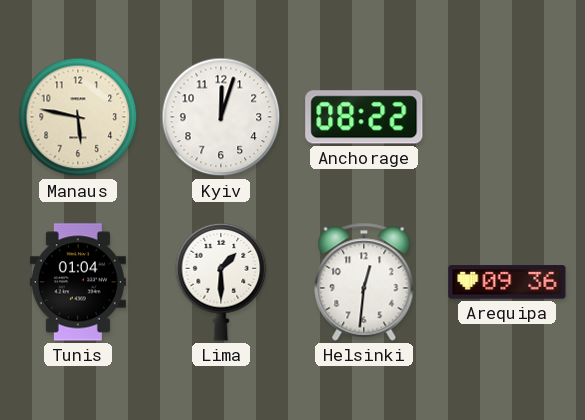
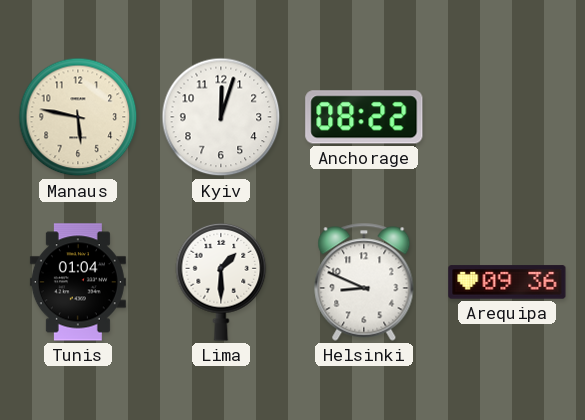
Helsinki: 12:31 -> 8:49 (364, 282)
